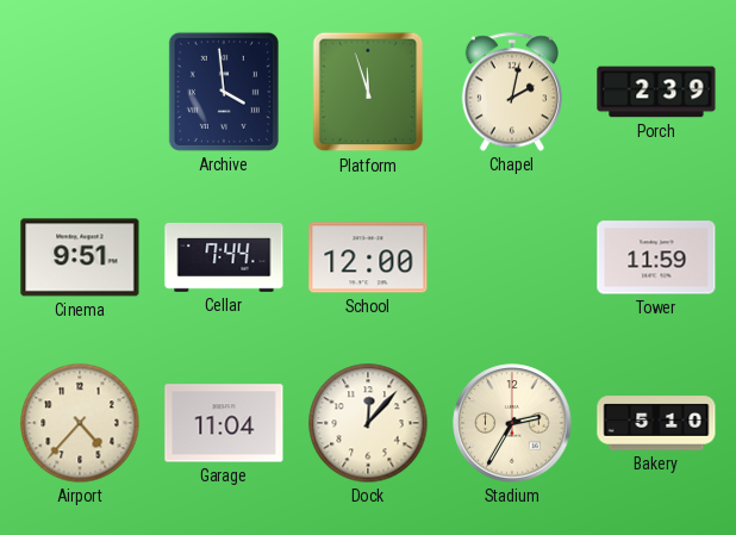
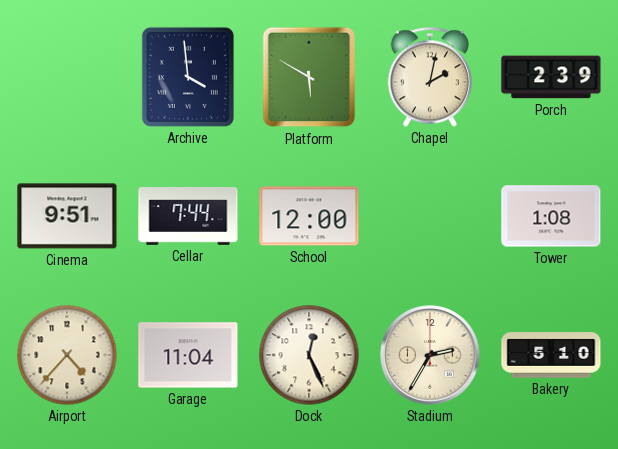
Platform: 11:57 -> 5:50 (309, 77)
Tower: 11:59 -> 1:08 (551, 216)
Dock: 12:07 -> 12:26 (309, 355)
